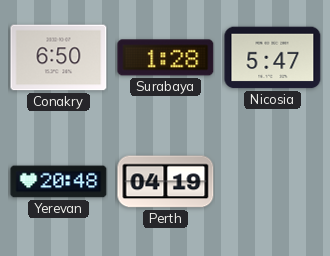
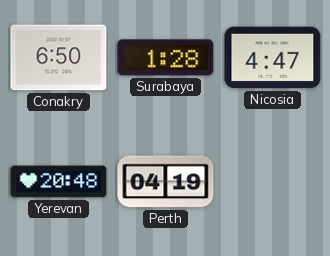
Nicosia: 5:47 -> 4:47 (273, 58)
